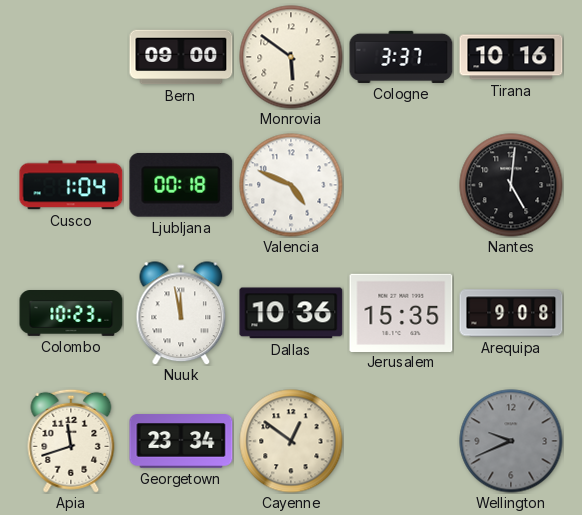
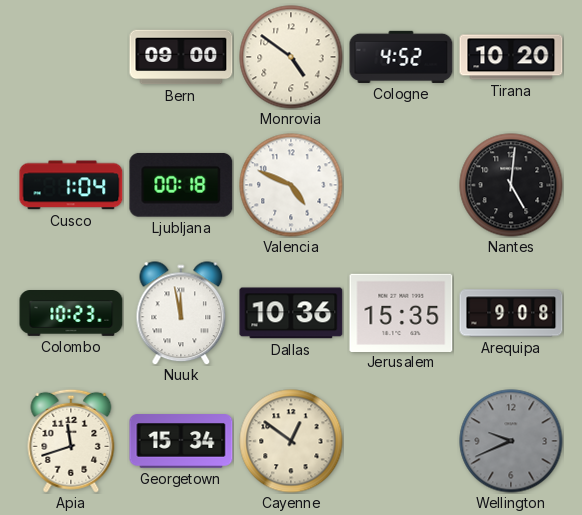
Monrovia: 5:51 -> 4:51 (291, 57)
Cologne: 3:37 -> 4:52 (401, 57)
Tirana: 10:16 -> 10:20 (511, 57)
Georgetown: 23:34 -> 15:34 (181, 441)
